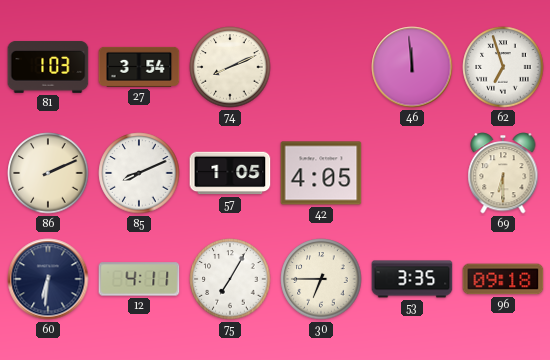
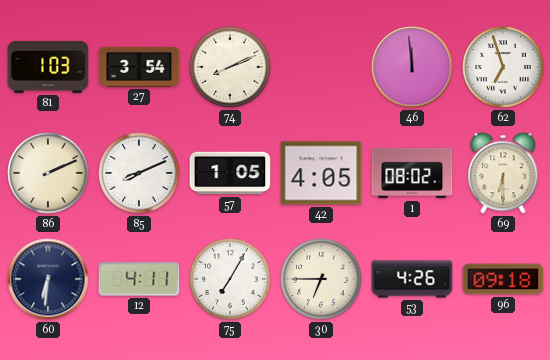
1: none -> 08:02 (412, 173)
53: 3:35 -> 4:26 (412, 279)
